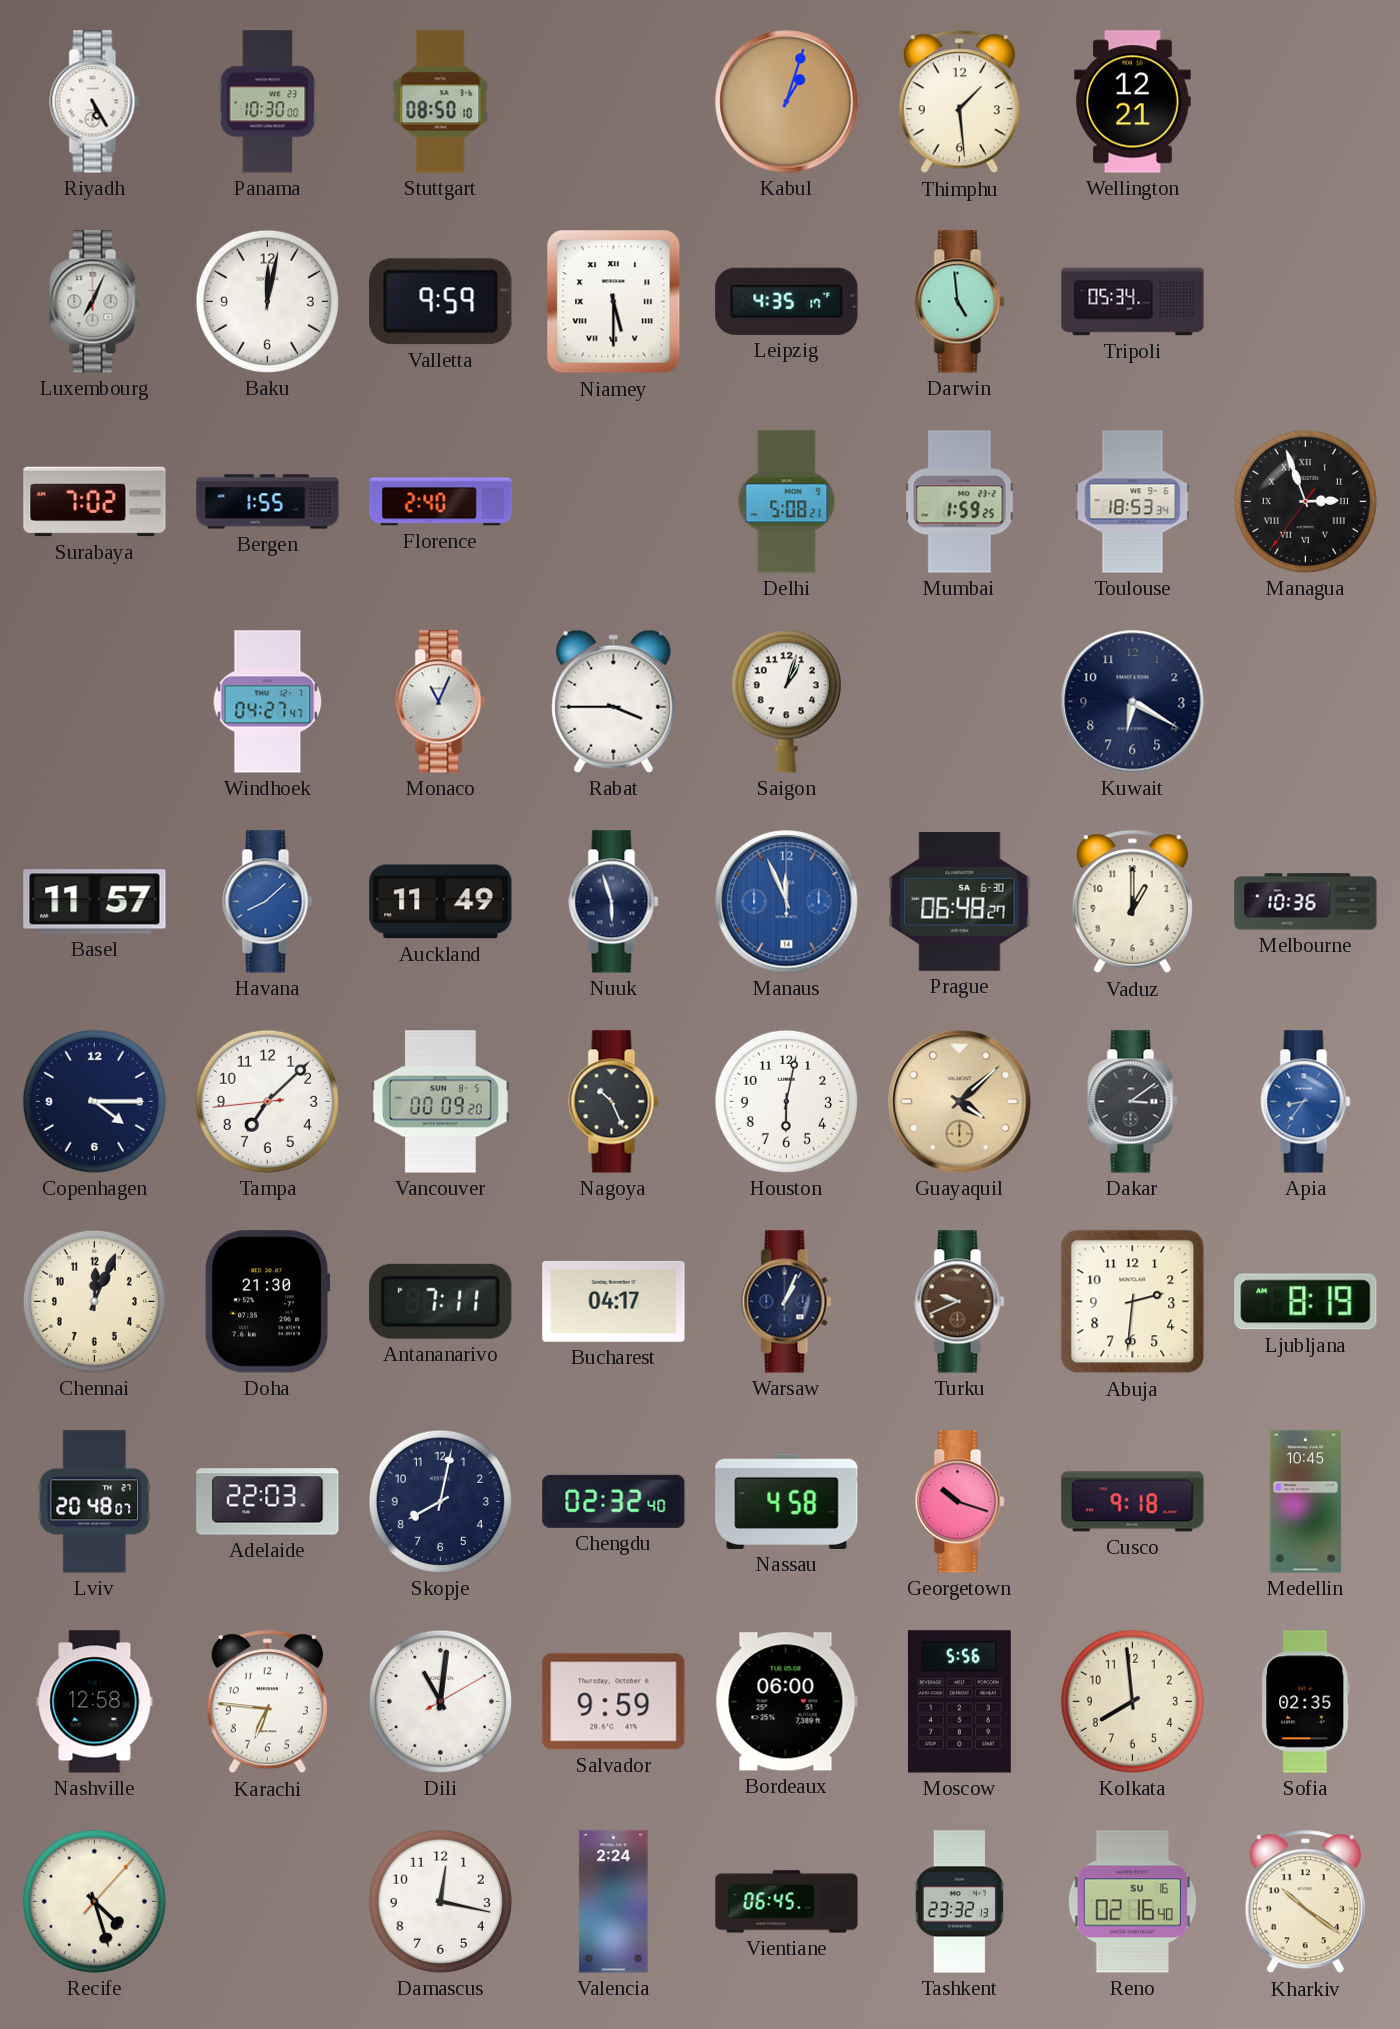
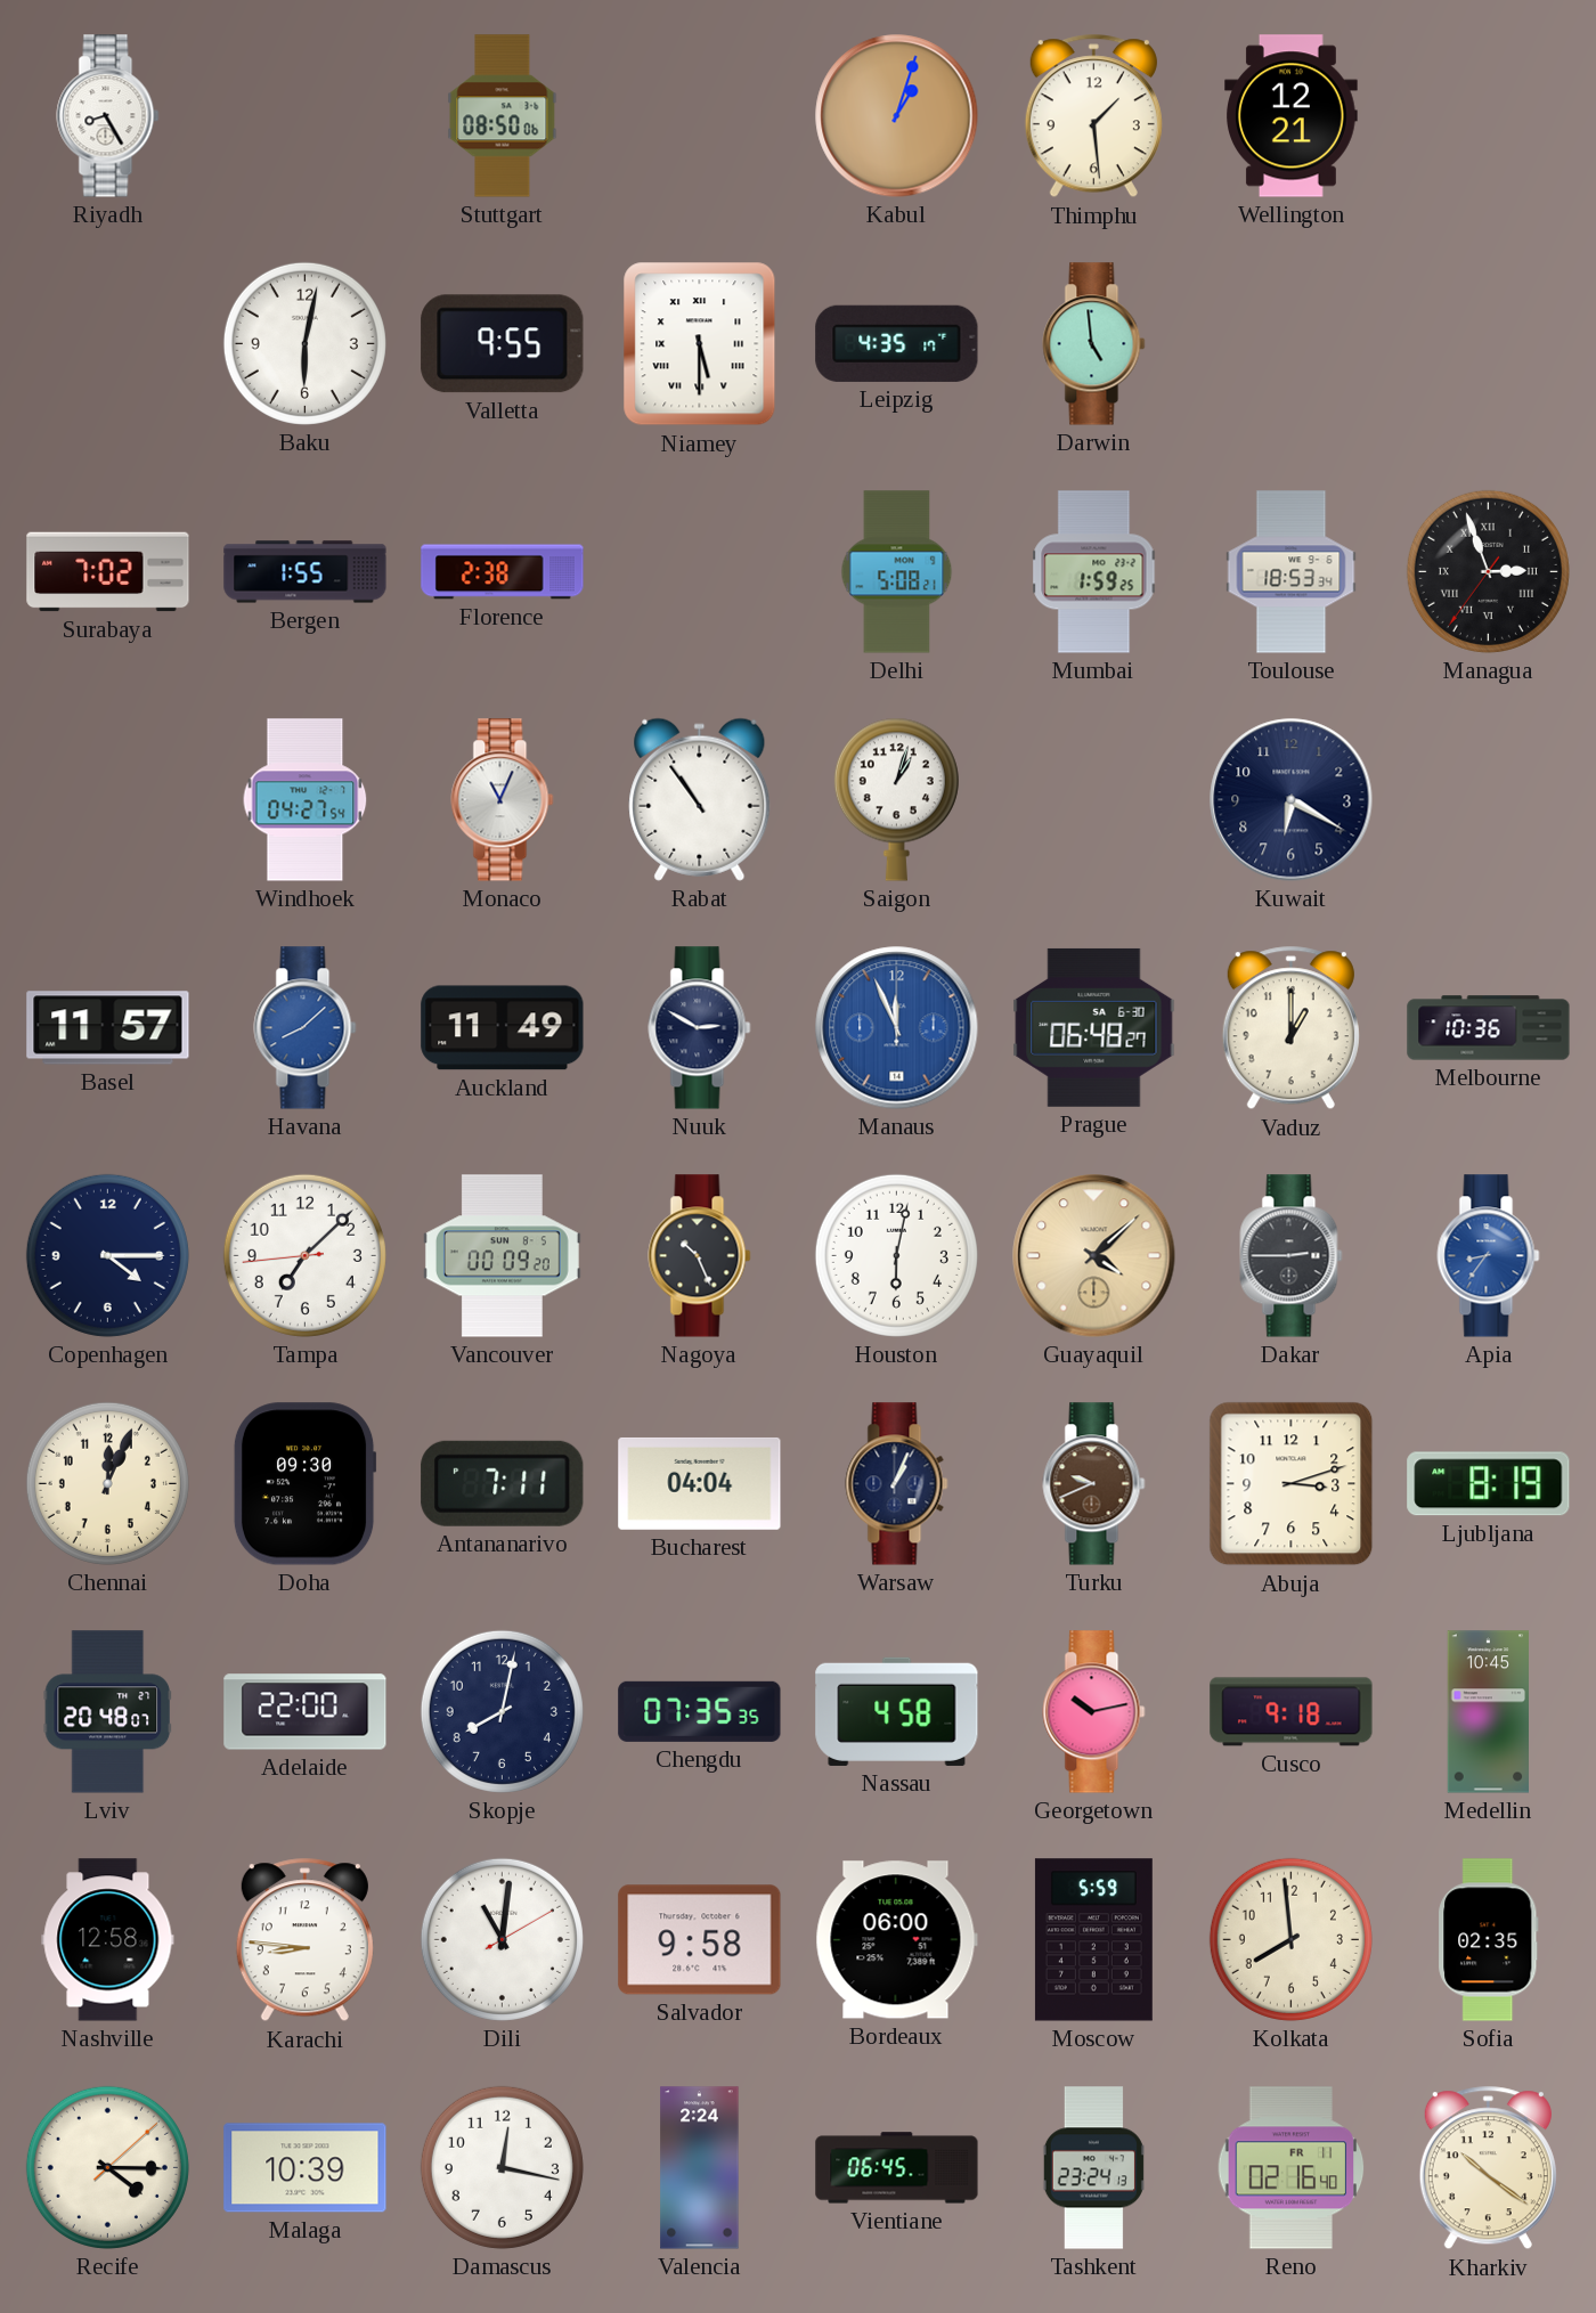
Riyadh: 5:25 -> 8:25 (108, 116)
Panama: 10:30 -> none (268, 102)
Stuttgart: 08:50:10 -> 08:50:06 (503, 116)
Luxembourg: 7:04 -> none (95, 302)
Baku: 12:02 -> 6:02 (304, 343)
Valletta: 9:59 -> 9:55 (503, 344)
Tripoli: 05:34 -> none (1133, 302)
Florence: 2:40 -> 2:38 (503, 572)
Windhoek: 04:27:47 -> 04:27:54 (306, 800)
Rabat: 3:45 -> 10:54 (700, 799)
Nuuk: 5:57 -> 2:50 (700, 1028)
Dakar: 3:09 -> 2:45 (1292, 1256)
Doha: 21:30 -> 09:30 (304, 1484)
Bucharest: 04:17 -> 04:04 (700, 1483)
Abuja: 2:31 -> 3:12 (1292, 1484)
Adelaide: 22:03 -> 22:00 (306, 1712)
Chengdu: 02:32 -> 07:35 (700, 1711)
Georgetown: 10:18 -> 10:13 (1094, 1712)
Karachi: 6:46 -> 8:46 (304, 1940)
Salvador: 9:59 -> 9:58 (700, 1940)
Moscow: 5:56 -> 5:59 (1093, 1940)
Recife: 4:27 -> 4:15 (107, 2167)
Malaga: none -> 10:39 (306, 2168)
Tashkent: 23:32 -> 23:24 (1093, 2168)
Reno date: SU 16 -> FR 11 (1292, 2168)
